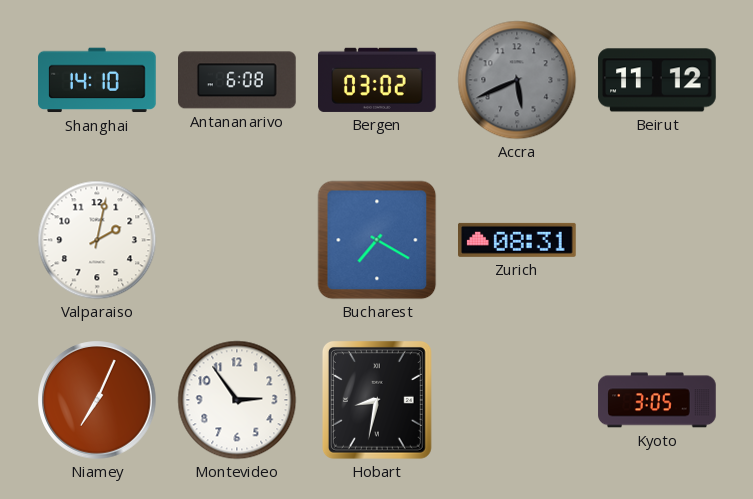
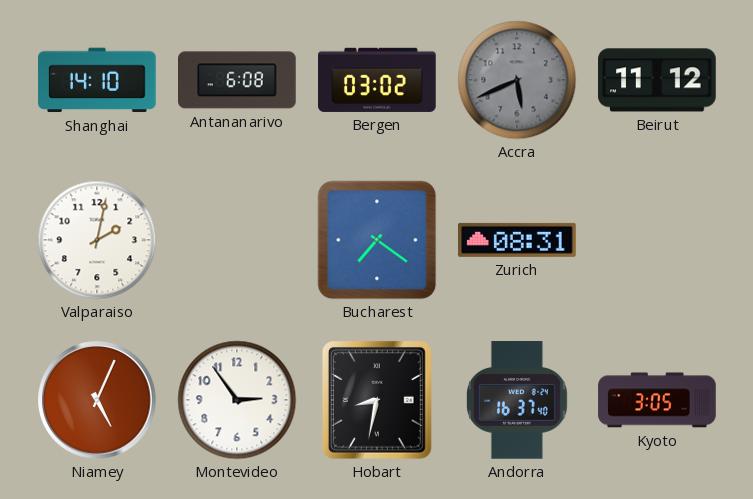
Bucharest: 7:20 -> 7:21 (377, 240)
Niamey: 7:04 -> 5:04 (97, 400)
Andorra: none -> 16:37 (518, 400)
